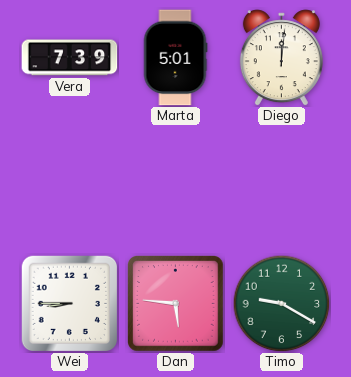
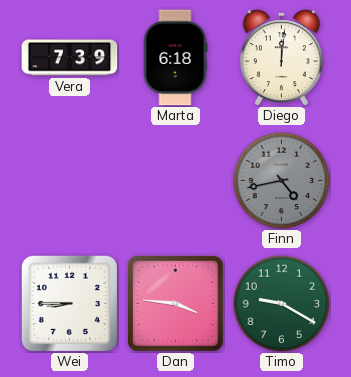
Marta: 5:01 -> 6:18 (175, 58)
Finn: none -> 4:43 (281, 180)
Dan: 5:46 -> 3:46 (176, 304)
